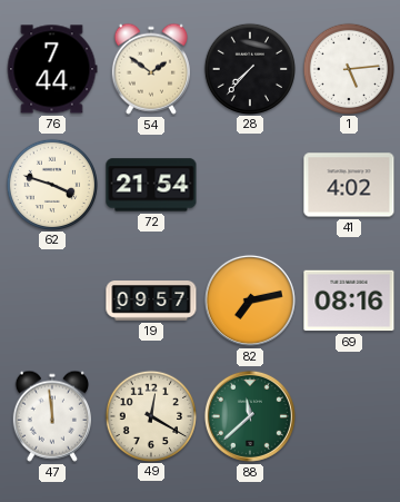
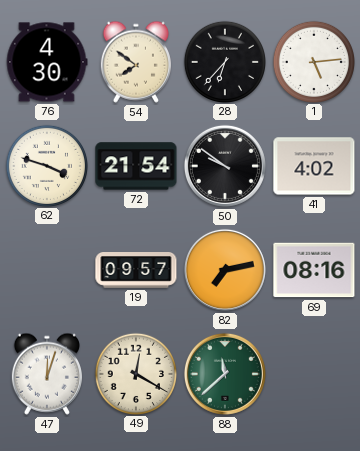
76: 7:44 -> 4:30 (47, 62)
54: 1:51 -> 7:51 (136, 62)
28: 7:37 -> 6:37 (224, 61)
50: none -> 9:51 (225, 166)
47: 11:59 -> 12:03 (47, 374)
